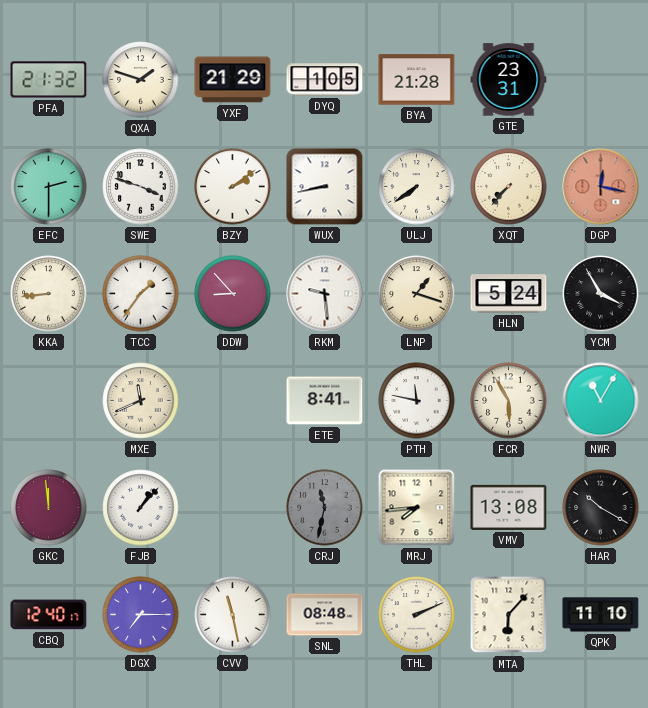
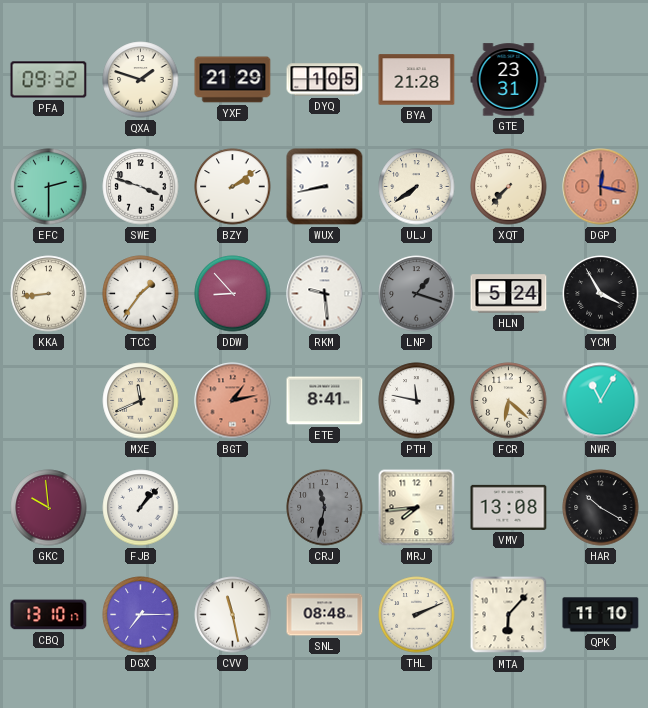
PFA: 21:32 -> 09:32 (49, 80)
LNP dial: cream -> grey (417, 294)
BGT: none -> 1:13 (233, 401)
FCR: 5:55 -> 6:22 (509, 401)
GKC: 11:59 -> 9:59 (49, 508)
CBQ: 12:40 -> 13:10 (49, 615)
